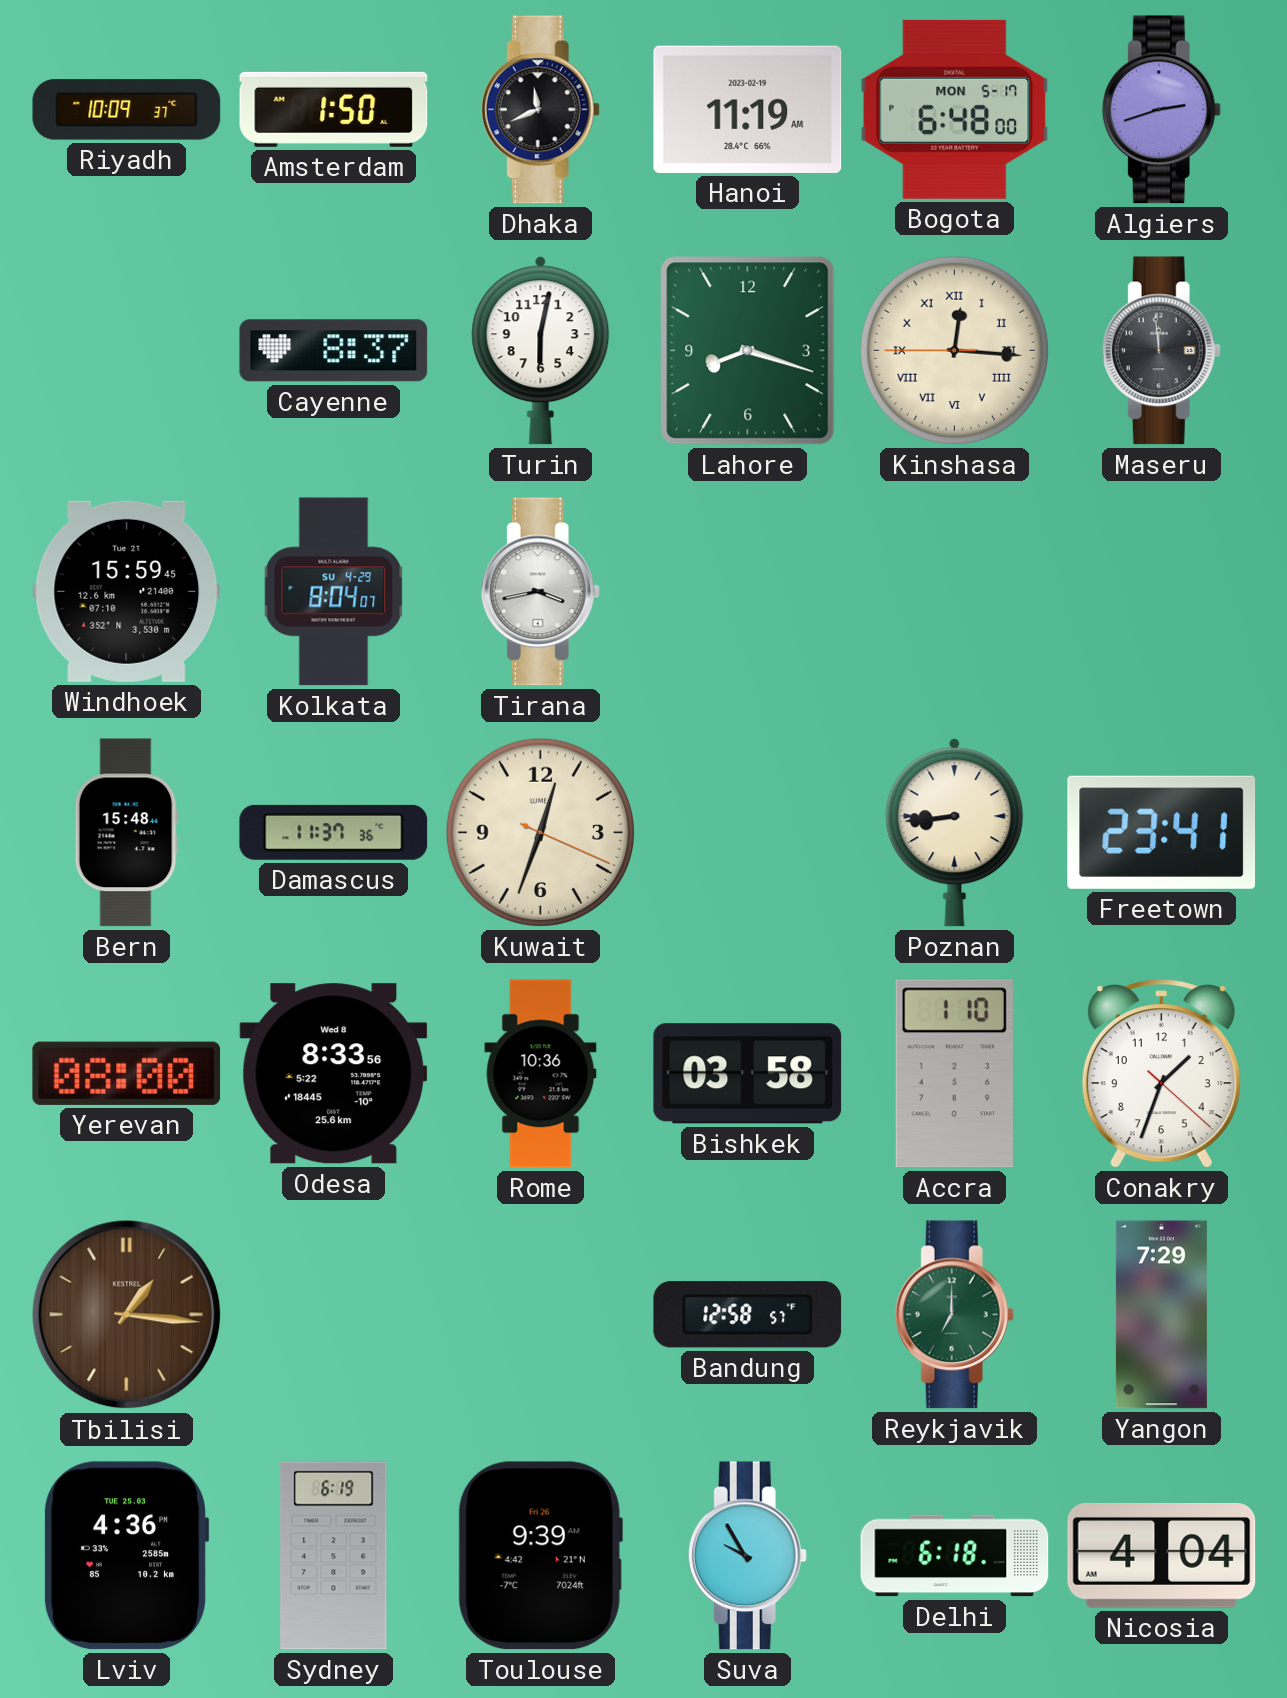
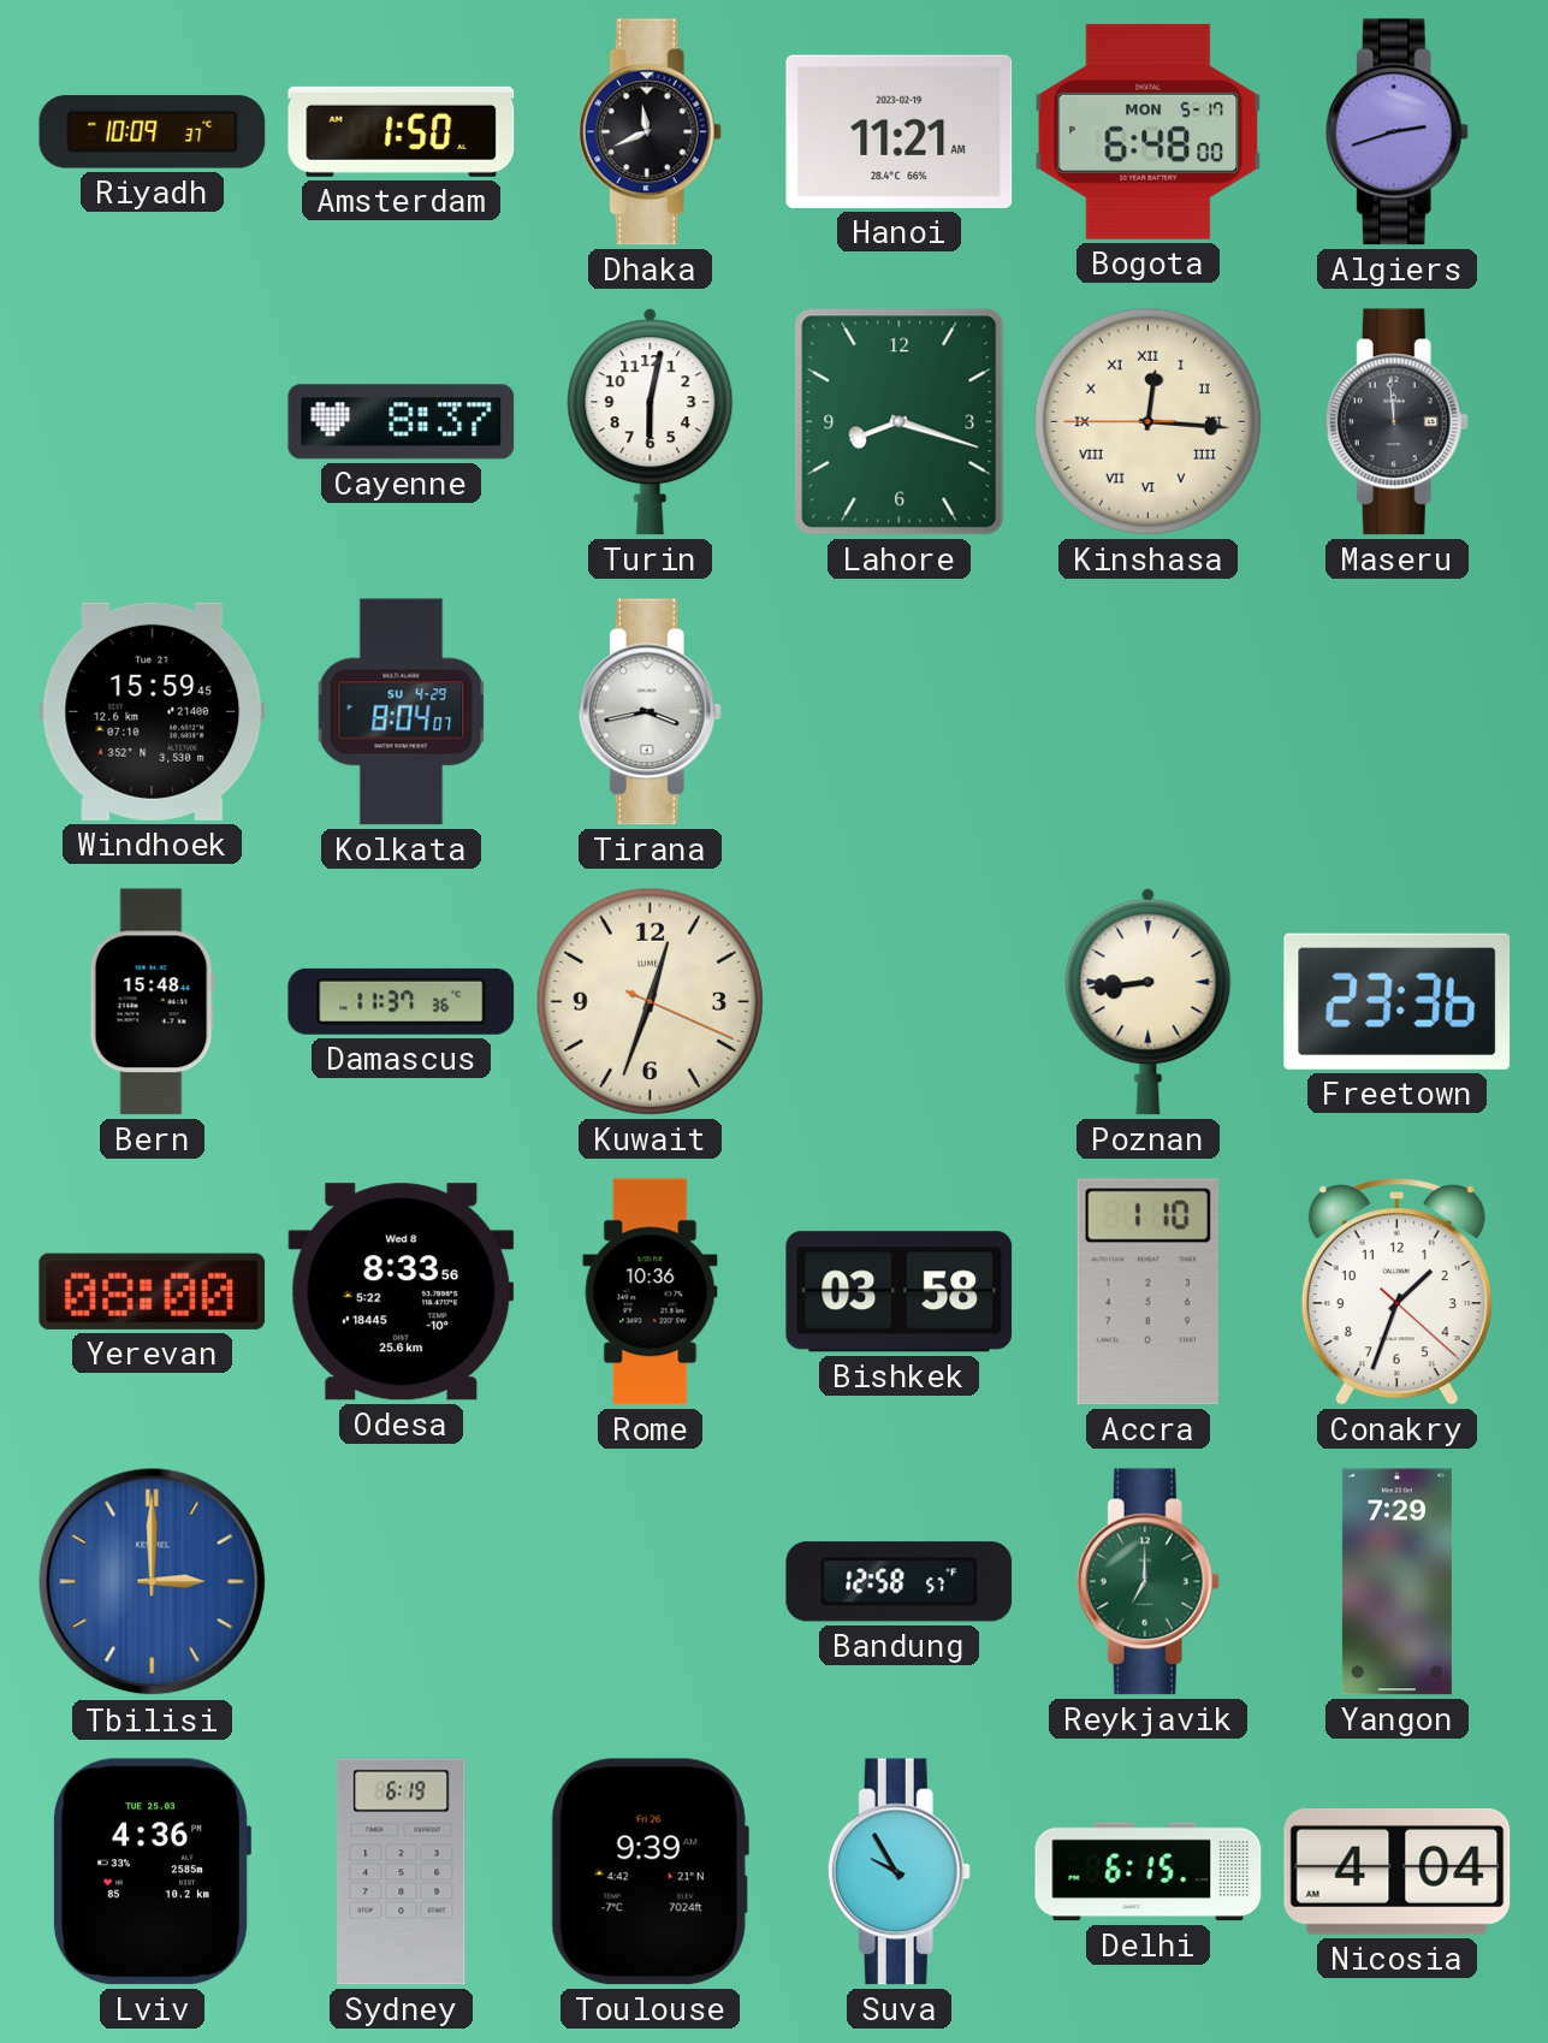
Hanoi: 11:19 -> 11:21 (900, 131)
Freetown: 23:41 -> 23:36 (1398, 1001)
Tbilisi: 1:16 -> 3:00 (153, 1582)
Tbilisi dial: brown -> blue (153, 1582)
Delhi: 6:18 -> 6:15 (1149, 1872)
